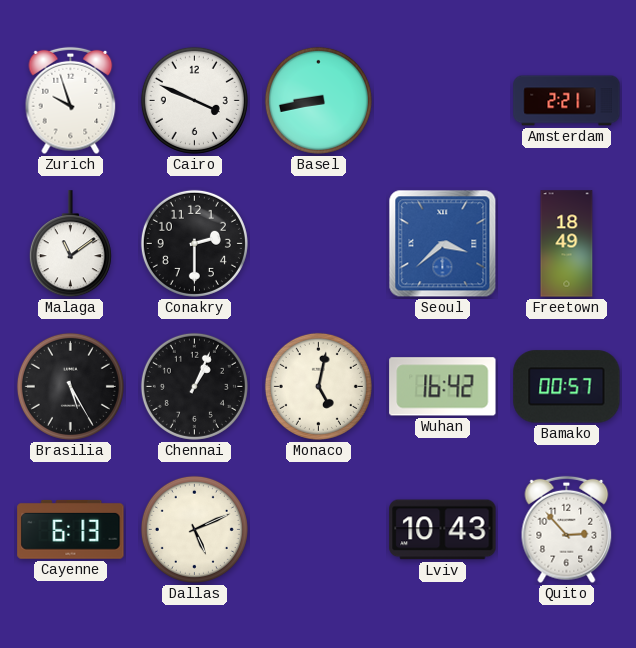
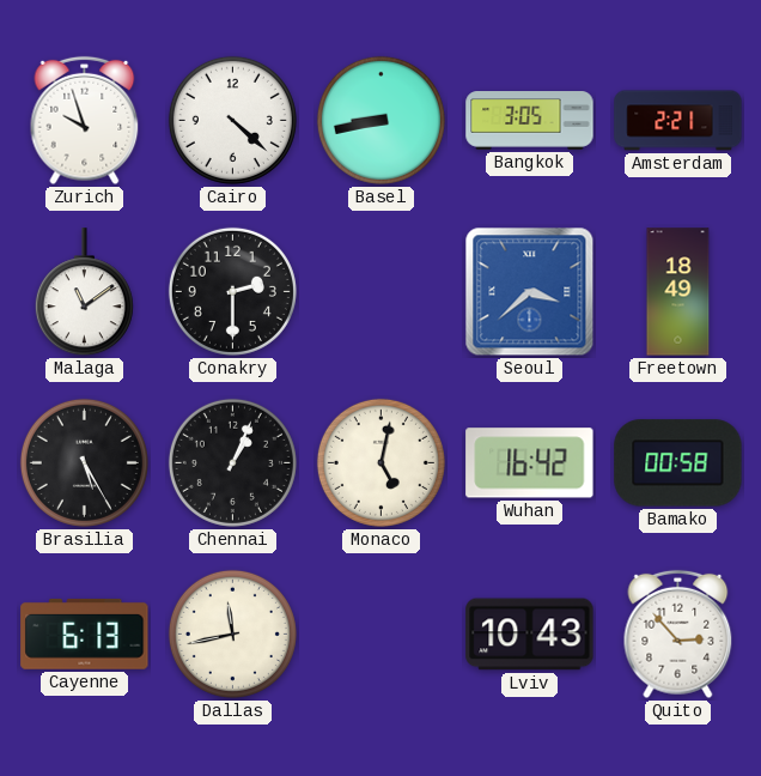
Cairo: 3:49 -> 4:22 (232, 120)
Bangkok: none -> 3:05 (530, 121)
Bamako: 00:57 -> 00:58 (678, 463)
Dallas: 5:11 -> 11:43 (232, 633)
